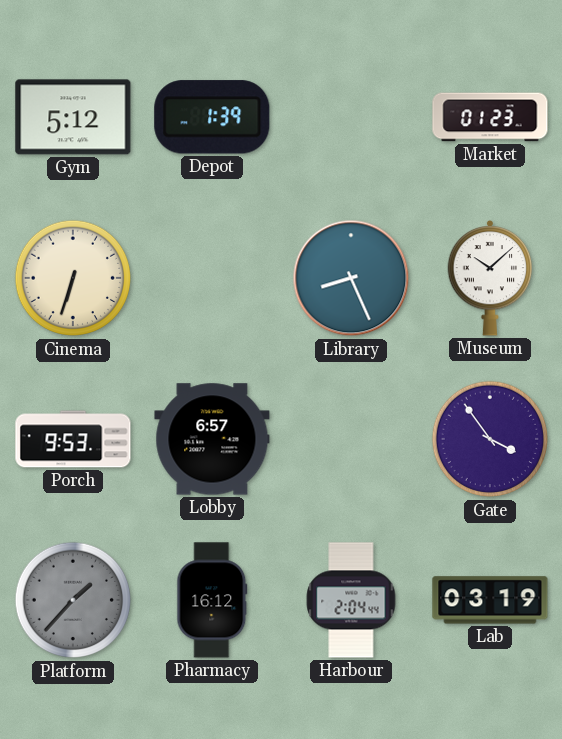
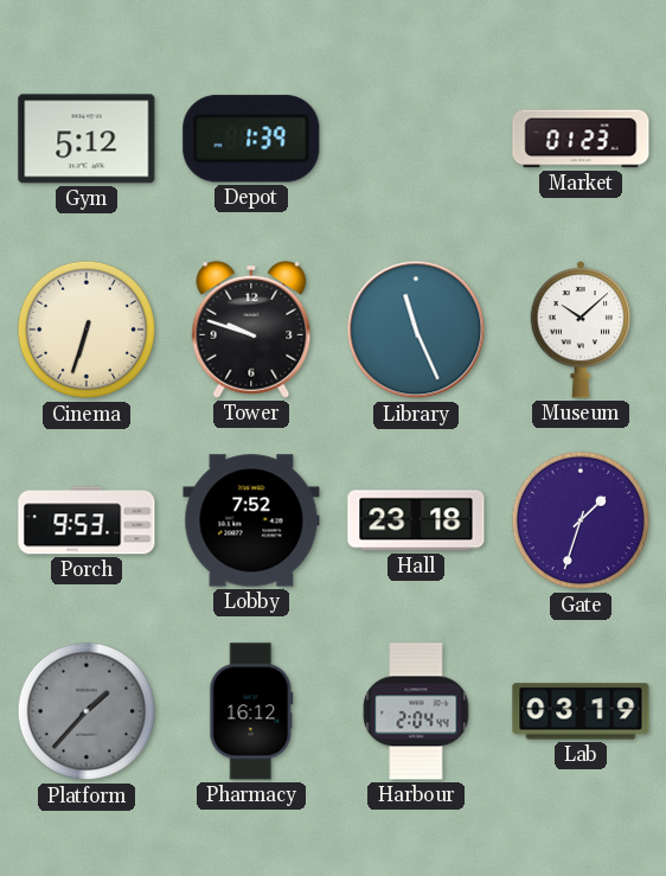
Tower: none -> 9:48 (251, 330)
Library: 8:26 -> 11:26 (416, 330)
Lobby: 6:57 -> 7:52 (251, 520)
Hall: none -> 23:18 (416, 520)
Gate: 3:54 -> 1:33 (581, 520)
